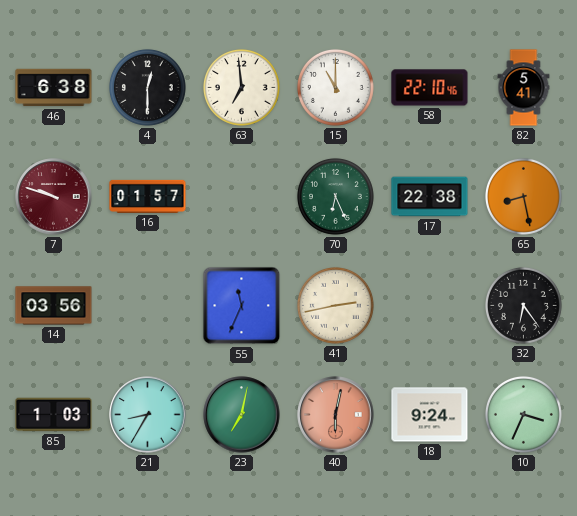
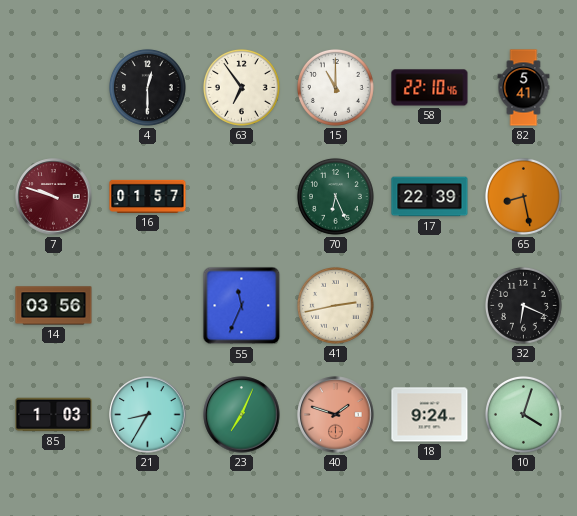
46: 6:38 -> none (54, 88)
63: 6:59 -> 6:54 (241, 87)
17: 22:38 -> 22:39 (430, 197)
32: 6:24 -> 6:19 (523, 305)
23: 7:02 -> 7:04 (242, 415)
40: 6:02 -> 1:48 (336, 415)
10: 3:34 -> 4:03 (523, 414)
